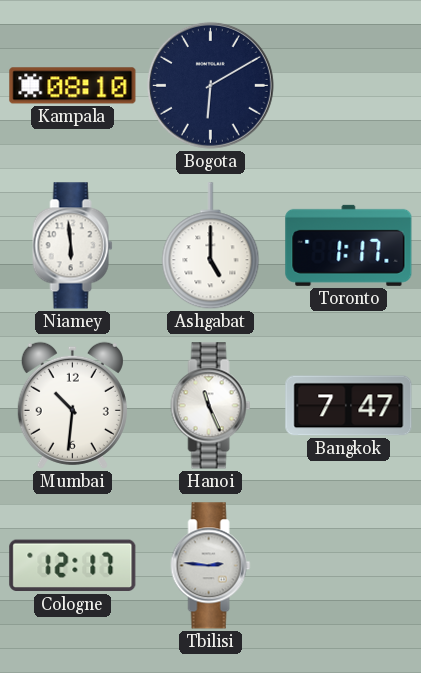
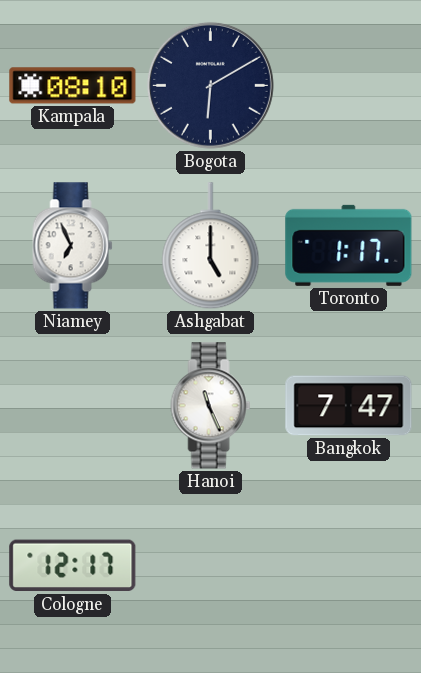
Niamey: 5:59 -> 6:56 (73, 246)
Mumbai: 10:31 -> none (72, 405)
Tbilisi: 2:46 -> none (211, 566)
